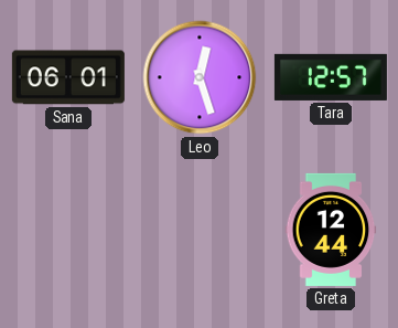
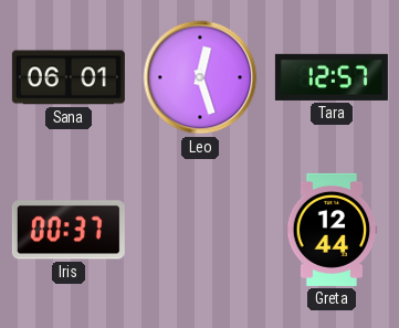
Iris: none -> 00:37 (69, 230)
